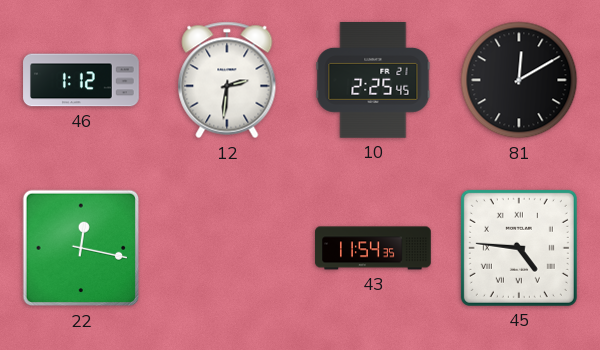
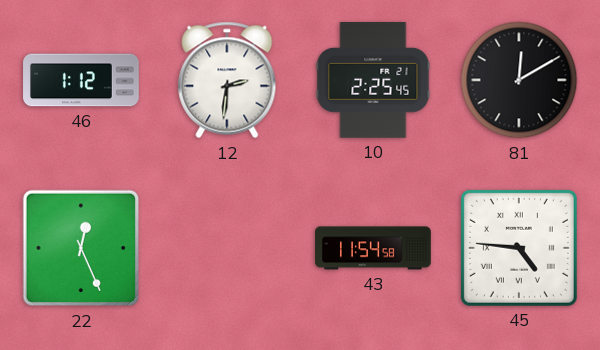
22: 12:17 -> 12:26 (81, 248)
43: 11:54:35 -> 11:54:58 (373, 248)
